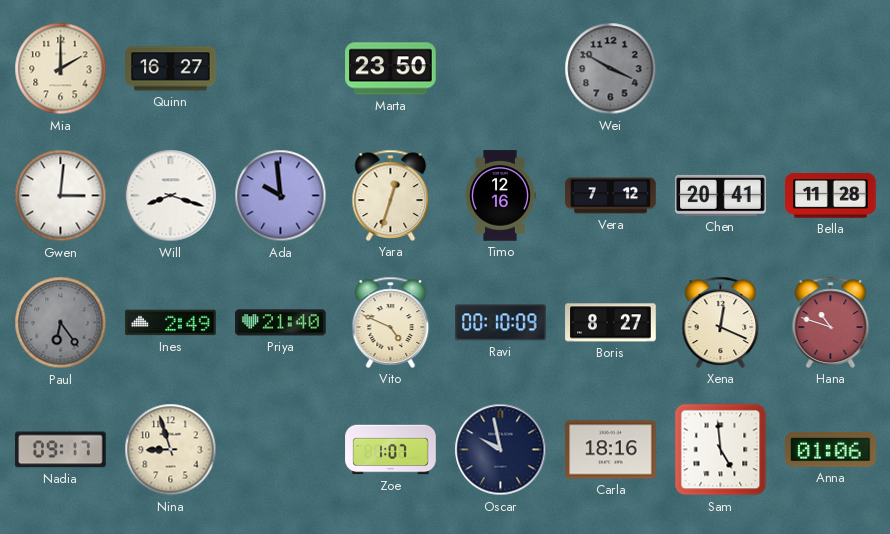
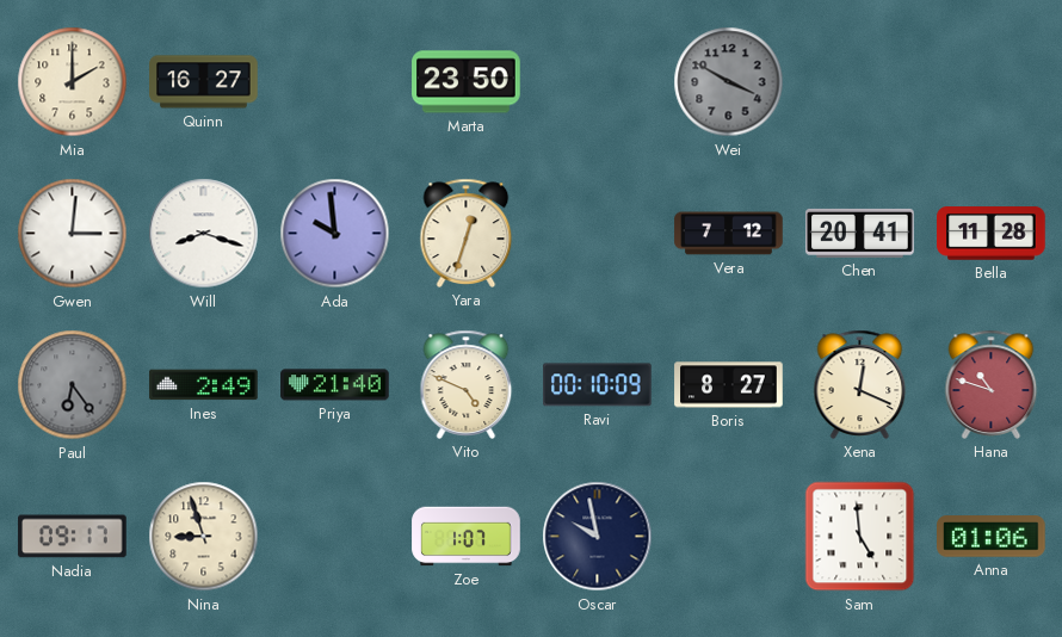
Timo: 12:16 -> none (501, 196)
Carla: 18:16 -> none (611, 450)
